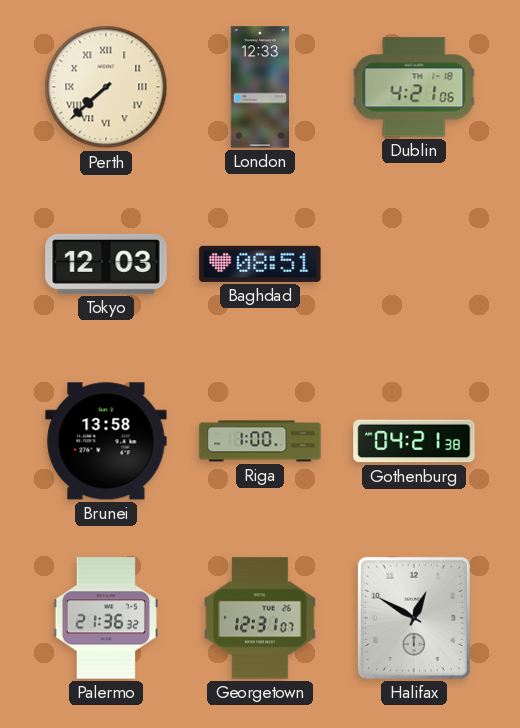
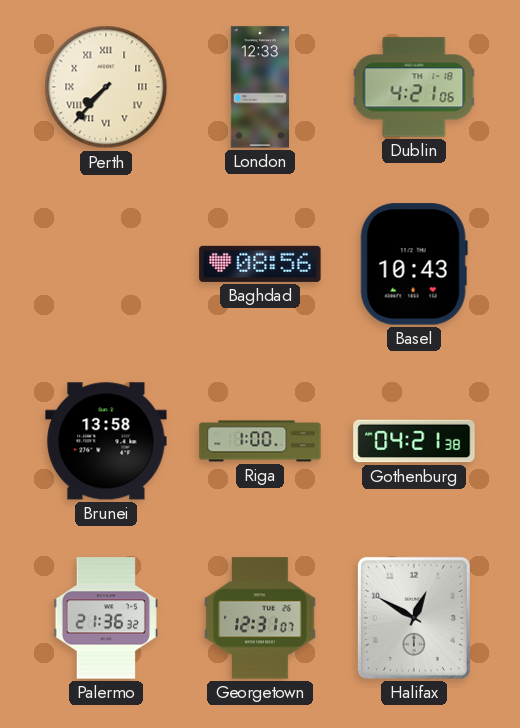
Perth: 7:38 -> 7:37 (106, 87)
Tokyo: 12:03 -> none (106, 264)
Baghdad: 08:51 -> 08:56 (260, 264)
Basel: none -> 10:43 (414, 264)
